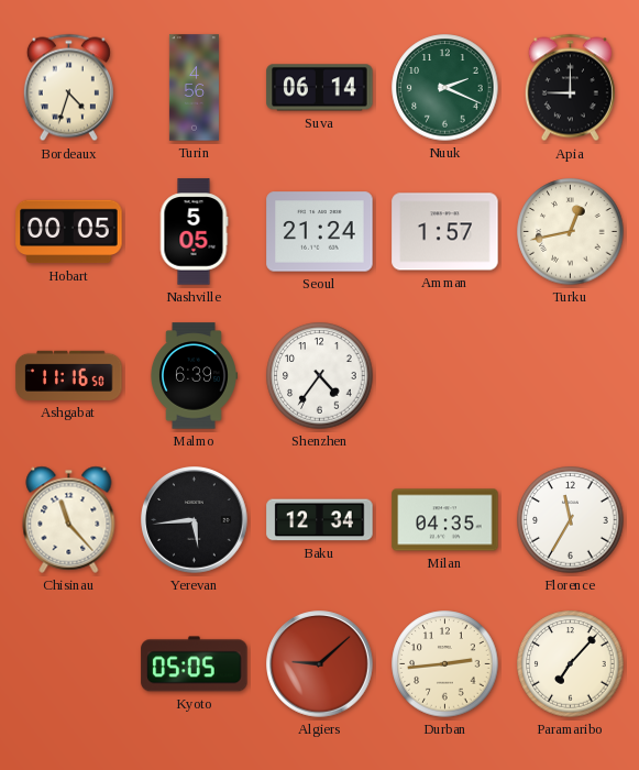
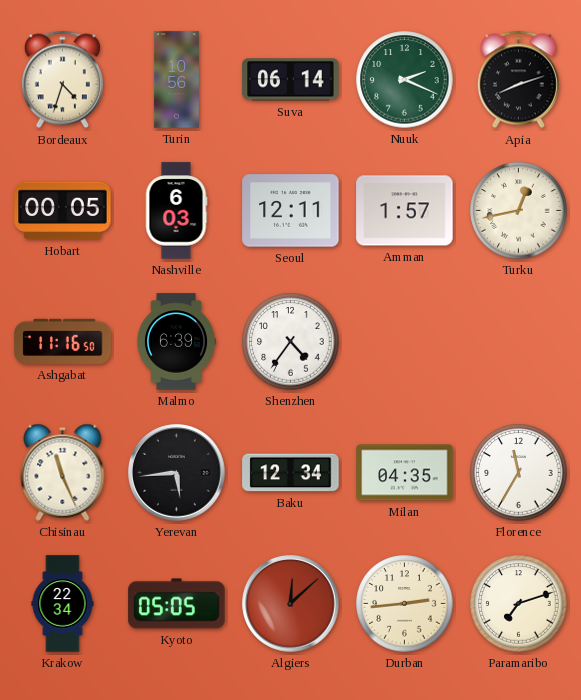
Turin: 4:56 -> 10:56 (176, 80)
Apia: 9:00 -> 8:12 (518, 80)
Nashville: 5:05 -> 6:03 (176, 211)
Seoul: 21:24 -> 12:11 (291, 211)
Chisinau: 11:23 -> 11:26 (63, 472)
Krakow: none -> 22:34 (63, 604)
Algiers: 9:08 -> 12:08 (291, 604)
Paramaribo: 7:07 -> 7:12 (519, 604)
